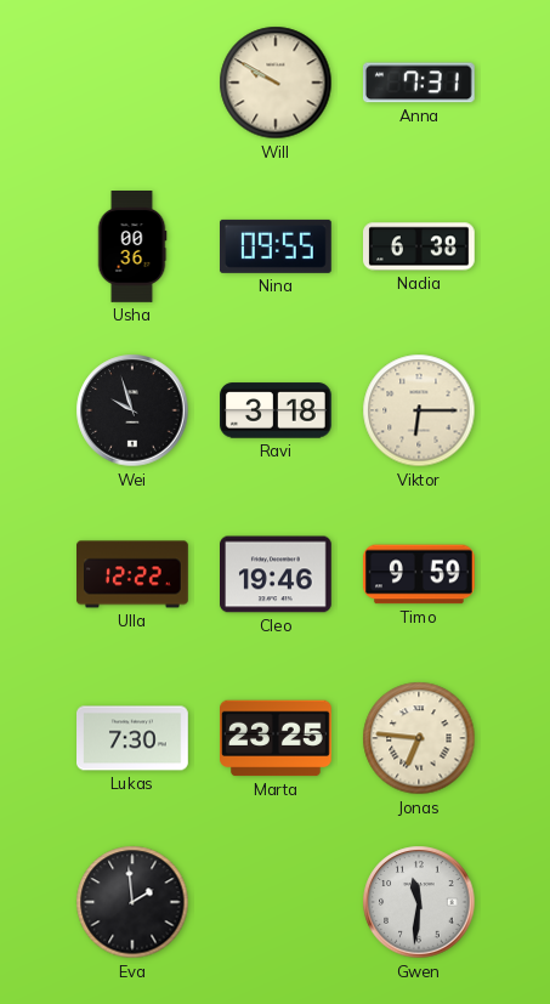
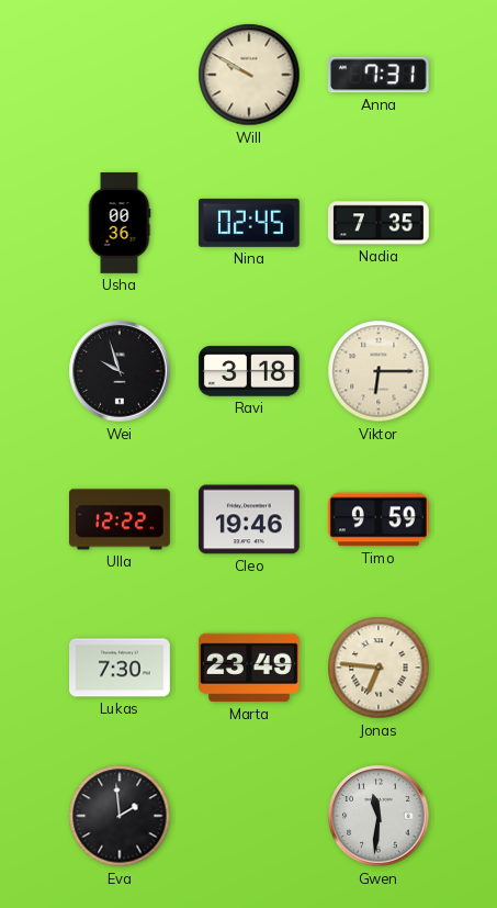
Nina: 09:55 -> 02:45 (250, 223)
Nadia: 6:38 -> 7:35 (380, 223)
Marta: 23:25 -> 23:49 (250, 668)
